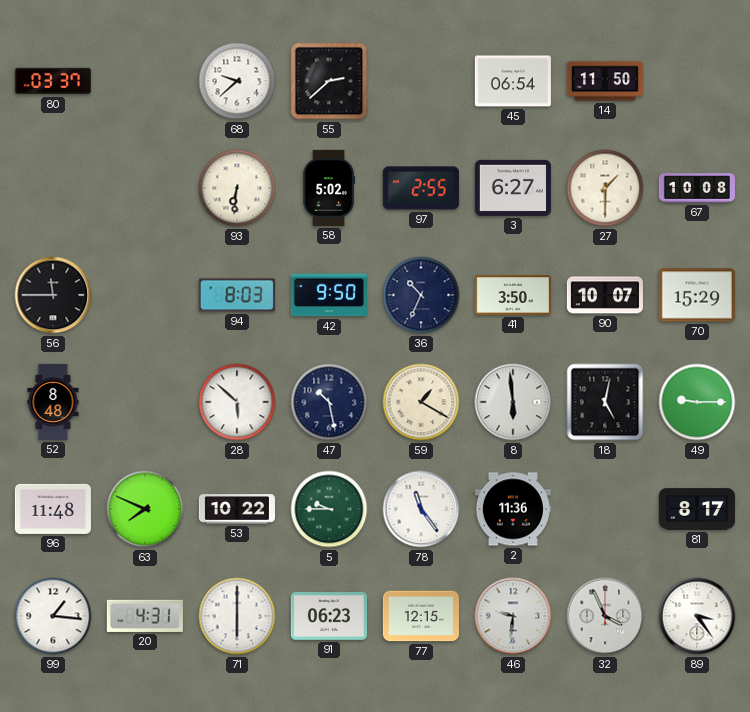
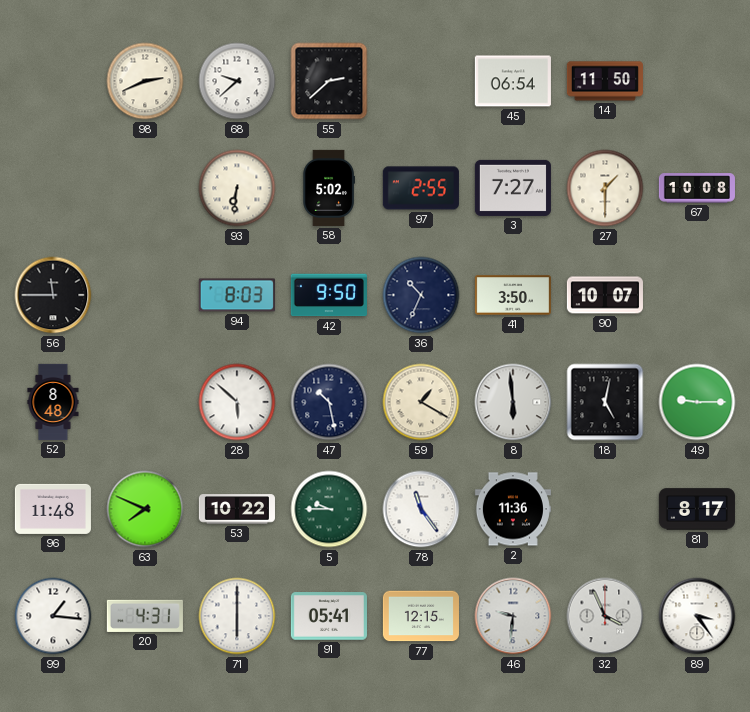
80: 03:37 -> none (53, 81)
98: none -> 2:41 (145, 81)
3: 6:27 -> 7:27 (513, 188)
70: 15:29 -> none (697, 295)
91: 06:23 -> 05:41 (329, 616)
